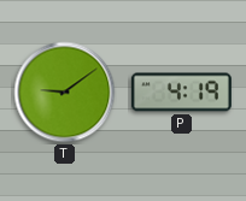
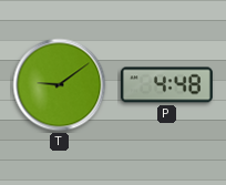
P: 4:19 -> 4:48 (166, 85)
